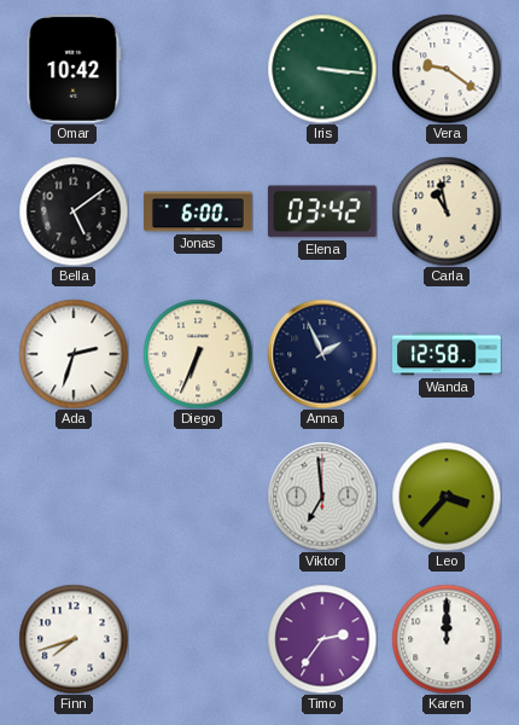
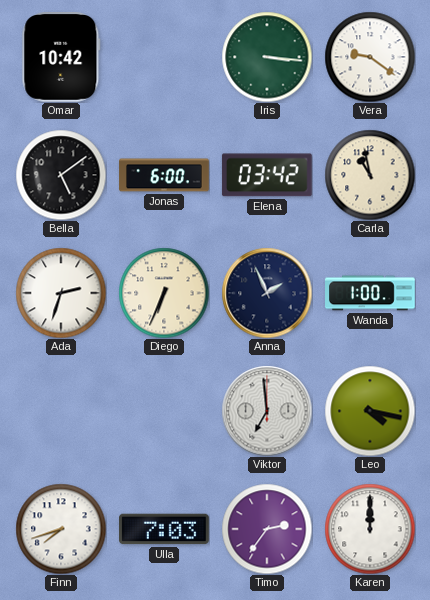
Wanda: 12:58 -> 1:00 (371, 293)
Leo: 3:37 -> 4:17 (370, 411)
Ulla: none -> 7:03 (165, 529)
